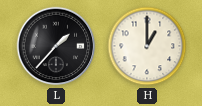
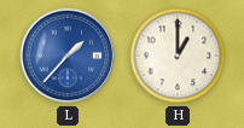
L dial: black -> blue (68, 56)
